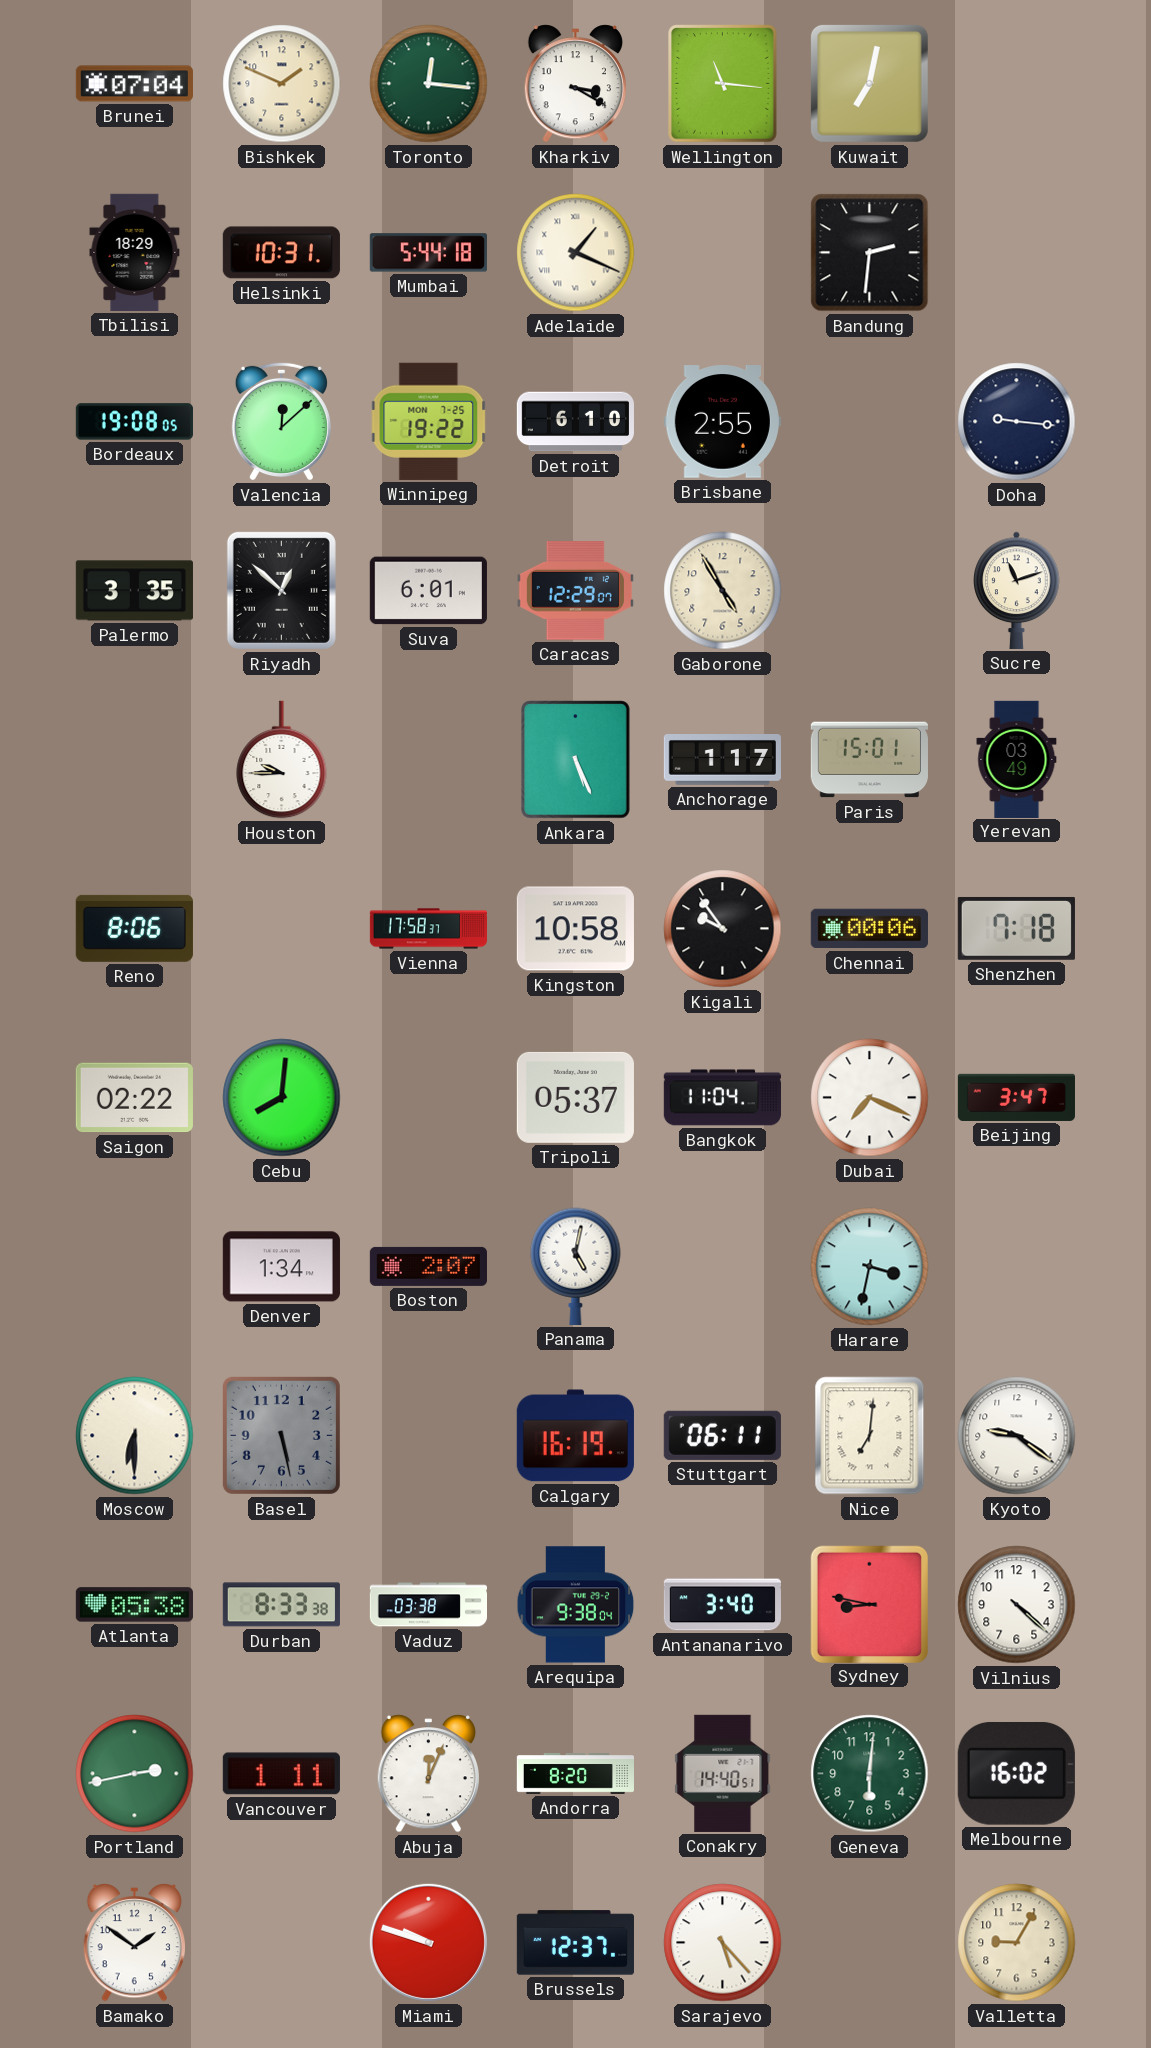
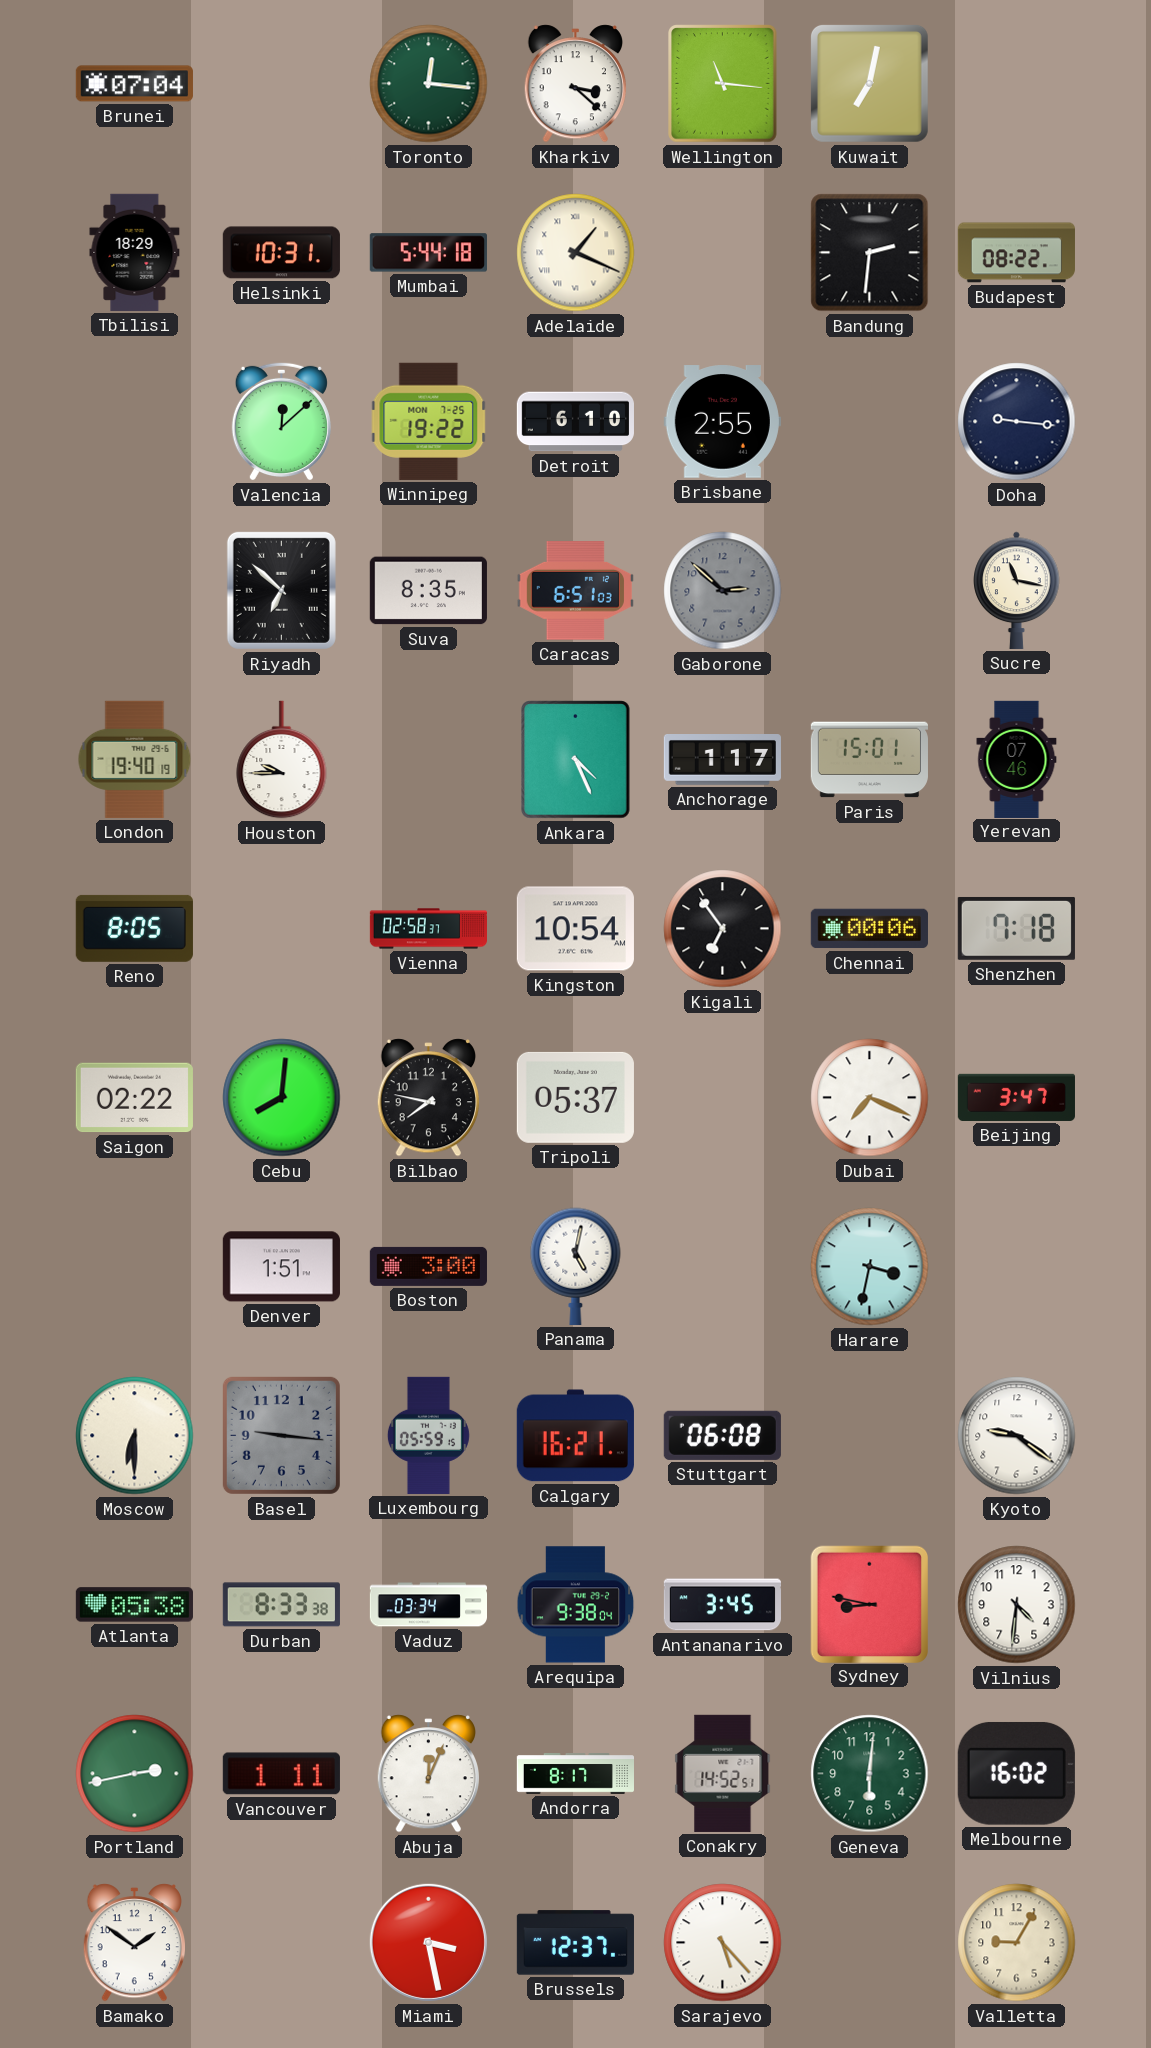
Bishkek: 1:49 -> none (282, 84)
Kharkiv: 3:20 -> 3:22 (575, 84)
Budapest: none -> 08:22 (1016, 253)
Bordeaux: 19:08 -> none (134, 422)
Palermo: 3:35 -> none (134, 591)
Riyadh: 12:52 -> 6:52 (281, 590)
Suva: 6:01 -> 8:35 (428, 591)
Caracas: 12:29 -> 6:51 (575, 591)
Gaborone: 4:55 -> 2:52 (723, 591)
Gaborone dial: cream -> grey (723, 591)
Sucre: 11:12 -> 11:17 (1017, 590)
London: none -> 19:40 (135, 759)
Ankara: 5:26 -> 4:26 (576, 760)
Yerevan: 03:49 -> 07:46 (1017, 759)
Reno: 8:06 -> 8:05 (134, 928)
Vienna: 17:58 -> 02:58 (428, 929)
Kingston: 10:58 -> 10:54 (575, 929)
Kigali: 9:54 -> 6:54 (723, 929)
Bilbao: none -> 7:47 (428, 1098)
Bangkok: 11:04 -> none (722, 1098)
Denver: 1:34 -> 1:51 (281, 1267)
Boston: 2:07 -> 3:00 (428, 1266)
Basel: 5:28 -> 9:16 (281, 1435)
Luxembourg: none -> 05:59 (428, 1435)
Calgary: 16:19 -> 16:21 (575, 1436)
Stuttgart: 06:11 -> 06:08 (722, 1435)
Nice: 7:01 -> none (870, 1436)
Vaduz: 03:38 -> 03:34 (428, 1605)
Antananarivo: 3:40 -> 3:45 (722, 1605)
Vilnius: 4:22 -> 4:31 (1017, 1605)
Andorra: 8:20 -> 8:17 (575, 1774)
Conakry: 14:40 -> 14:52 (723, 1773)
Miami: 9:48 -> 3:28 (428, 1942)
